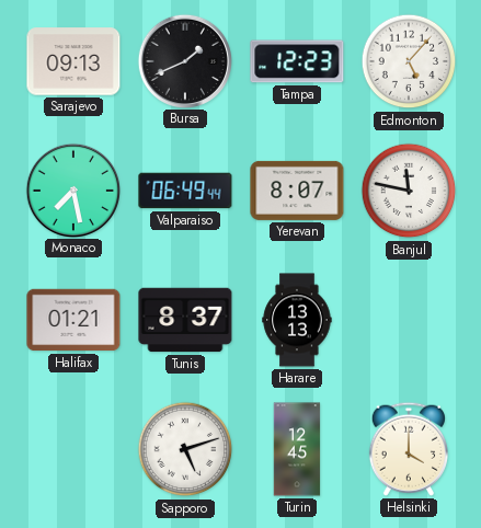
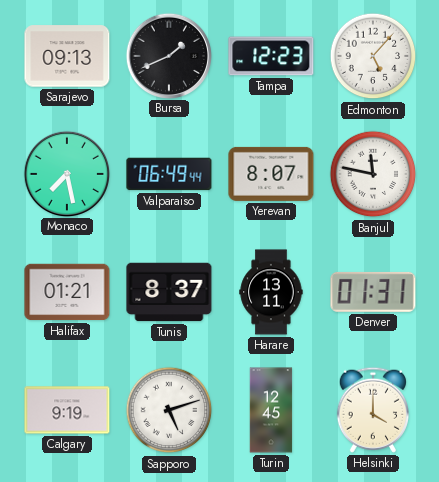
Harare: 13:13 -> 13:11 (271, 292)
Denver: none -> 01:31 (373, 292)
Calgary: none -> 9:19 (67, 410)
